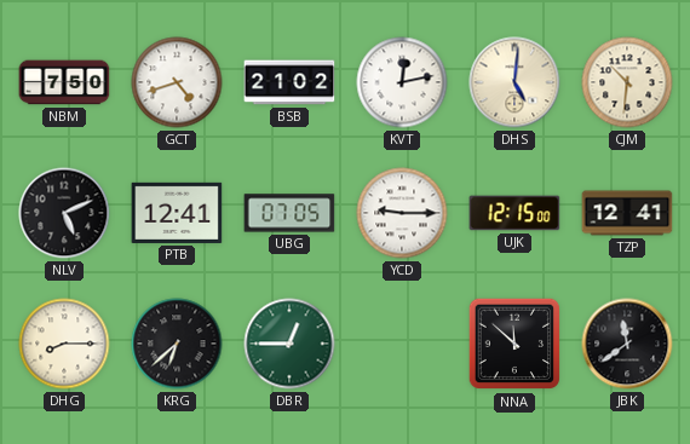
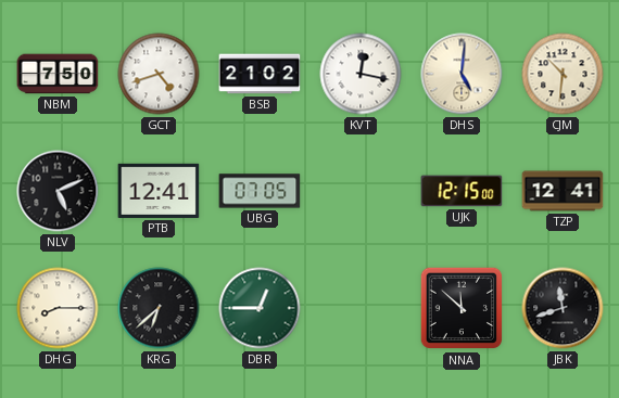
KVT: 12:13 -> 12:17 (361, 74)
YCD: 9:15 -> none (402, 213)
JBK: 11:39 -> 11:42 (563, 308)
